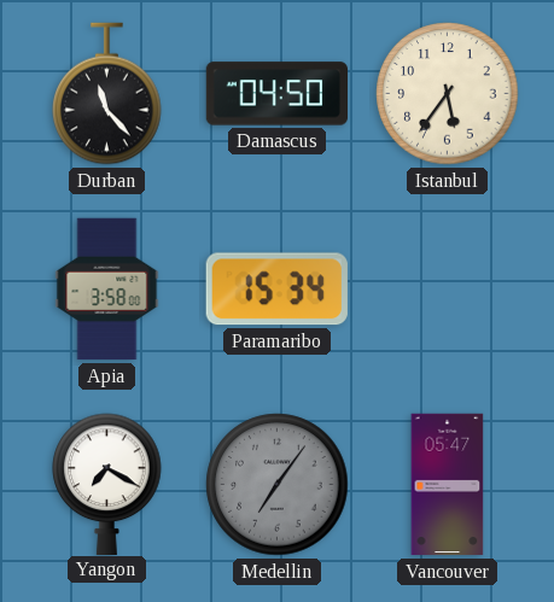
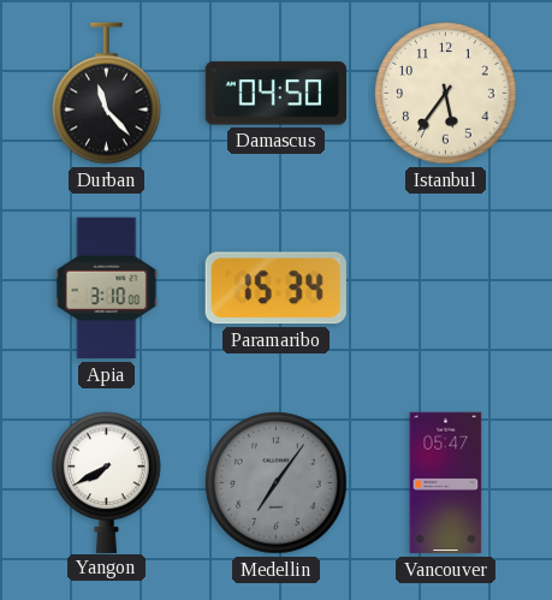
Apia: 3:58 -> 3:10 (107, 289)
Yangon: 7:20 -> 7:40 (107, 482)
